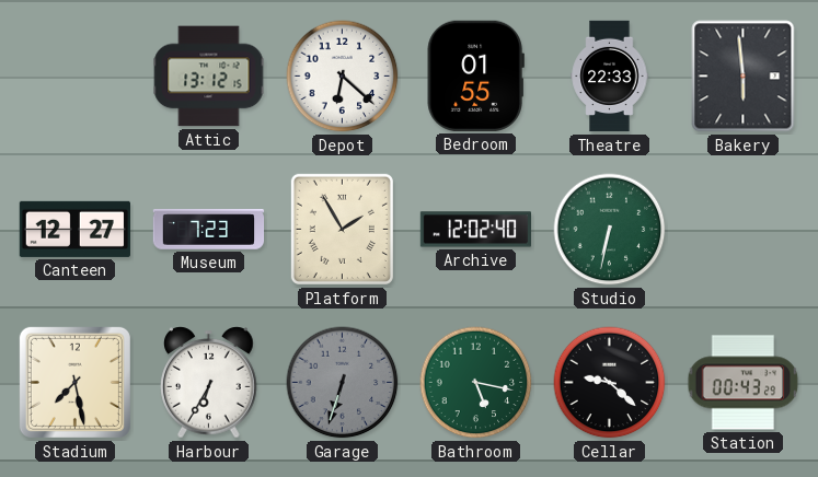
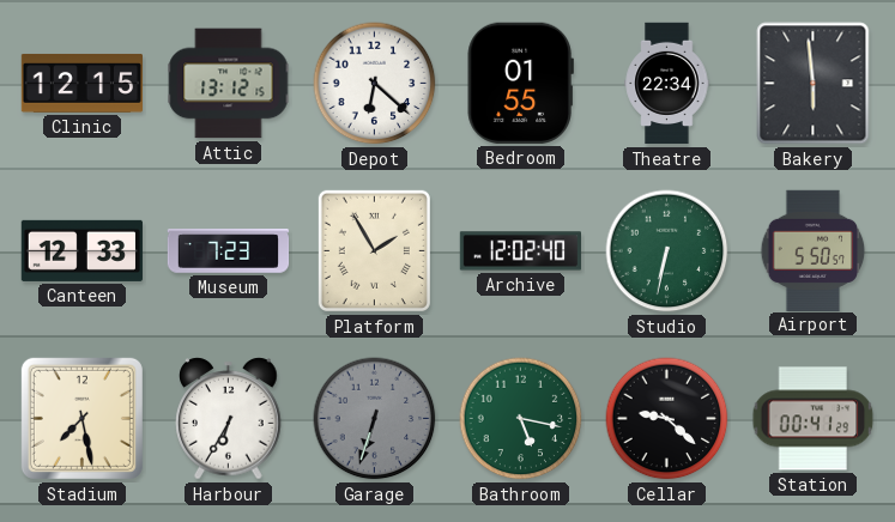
Clinic: none -> 12:15 (81, 83)
Theatre: 22:33 -> 22:34 (667, 84)
Canteen: 12:27 -> 12:33 (81, 250)
Airport: none -> 5:50 (814, 250)
Station: 00:43 -> 00:41 (814, 419)
